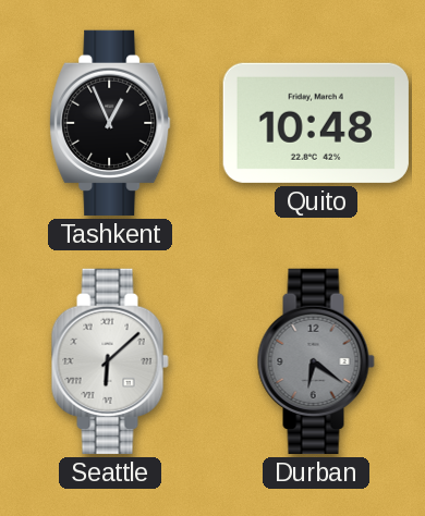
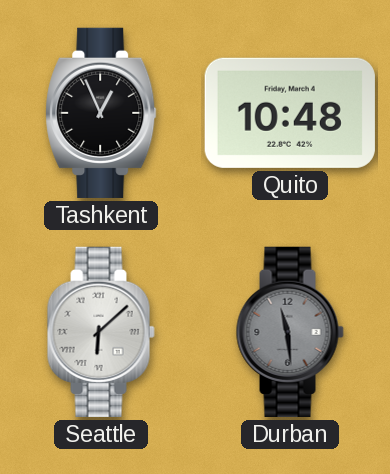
Durban: 6:21 -> 11:29 (290, 332)
